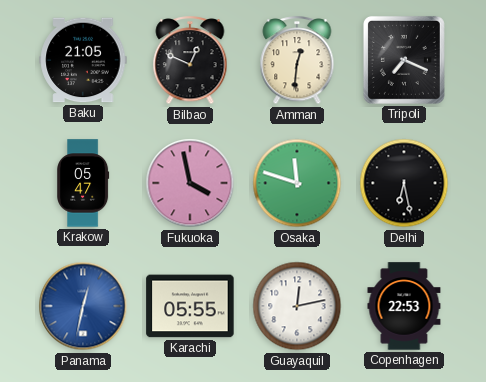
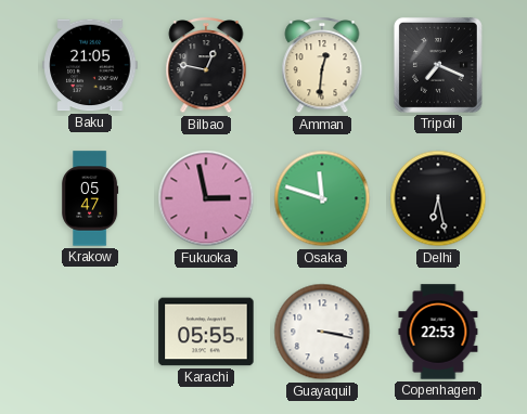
Bilbao: 12:49 -> 12:47 (206, 66)
Fukuoka: 3:58 -> 2:58 (206, 198)
Panama: 12:32 -> none (83, 306)
Guayaquil: 12:13 -> 3:17 (322, 332)
